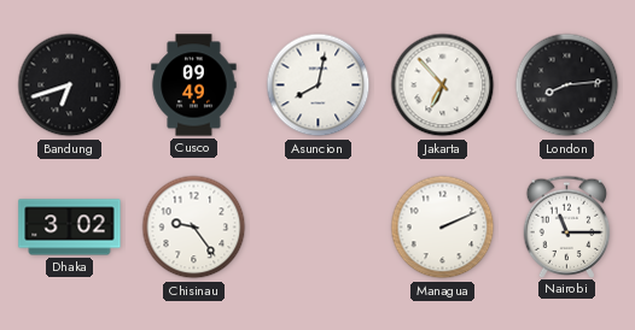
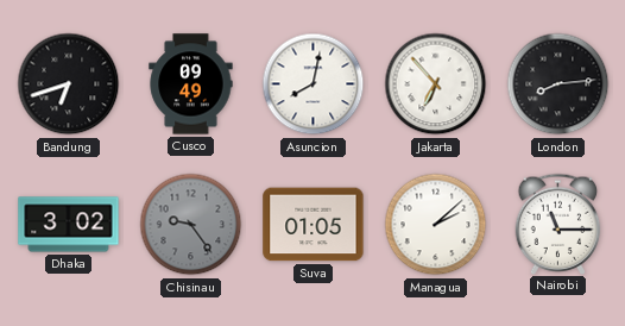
Chisinau dial: white -> grey (191, 225)
Suva: none -> 01:05 (314, 225)
Managua: 2:11 -> 2:08 (436, 225)
